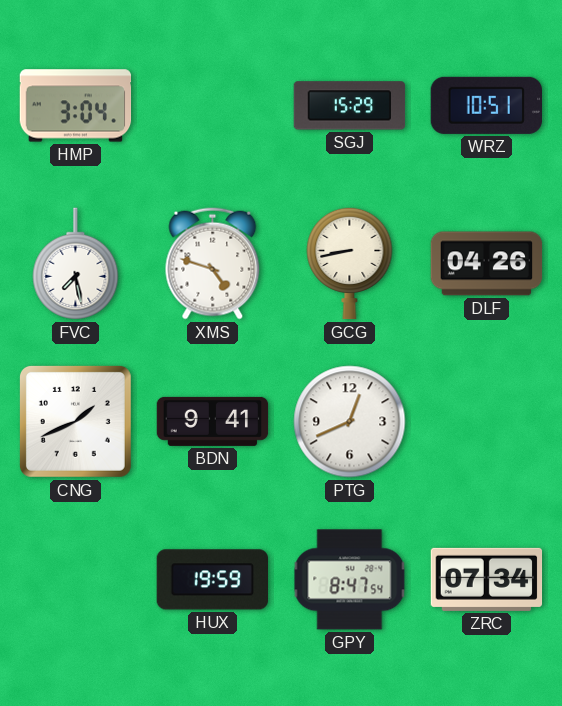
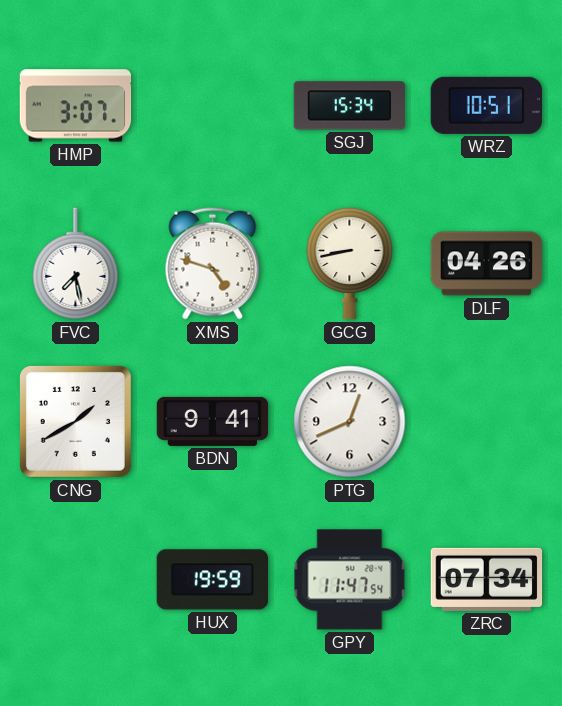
HMP: 3:04 -> 3:07 (76, 106)
SGJ: 15:29 -> 15:34 (350, 106)
CNG: 1:41 -> 1:40 (75, 421)
GPY: 8:47 -> 11:47 (350, 580)
